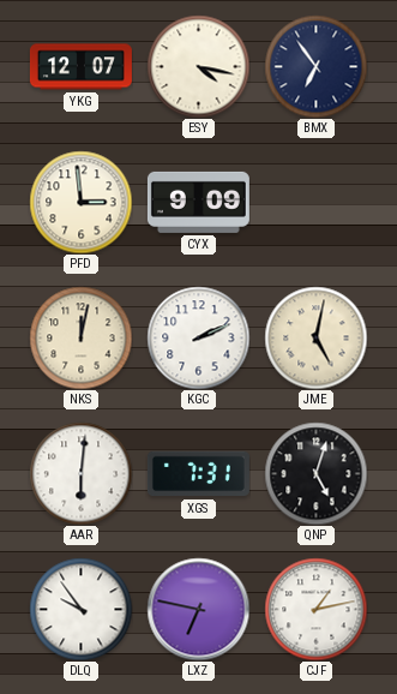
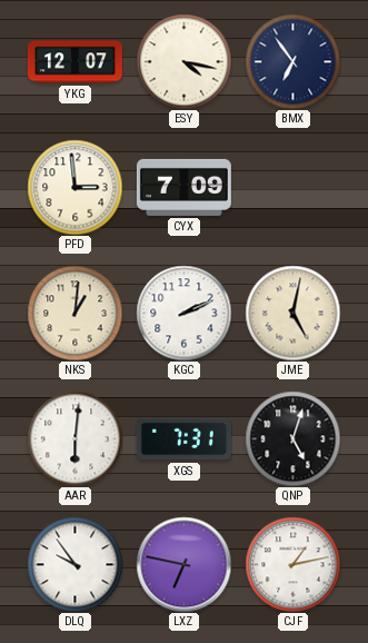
CYX: 9:09 -> 7:09 (183, 187)
NKS: 12:02 -> 1:01 (74, 313)
